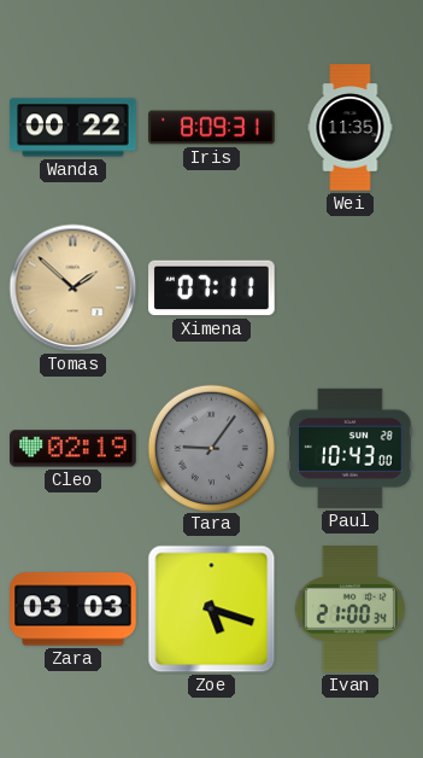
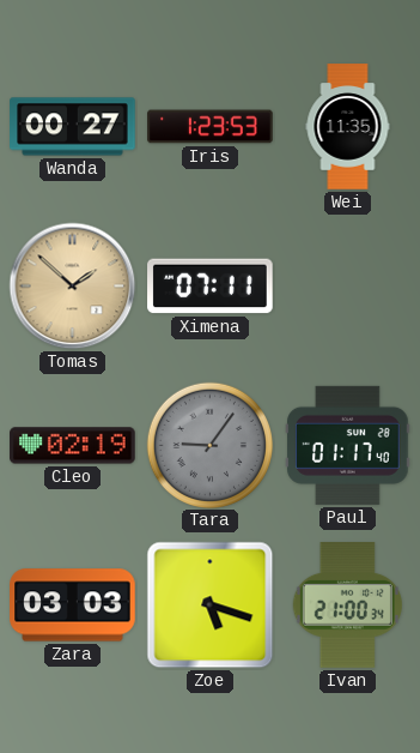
Wanda: 00:22 -> 00:27 (73, 127)
Iris: 8:09 -> 1:23 (211, 127)
Paul: 10:43 -> 01:17 (348, 445)
